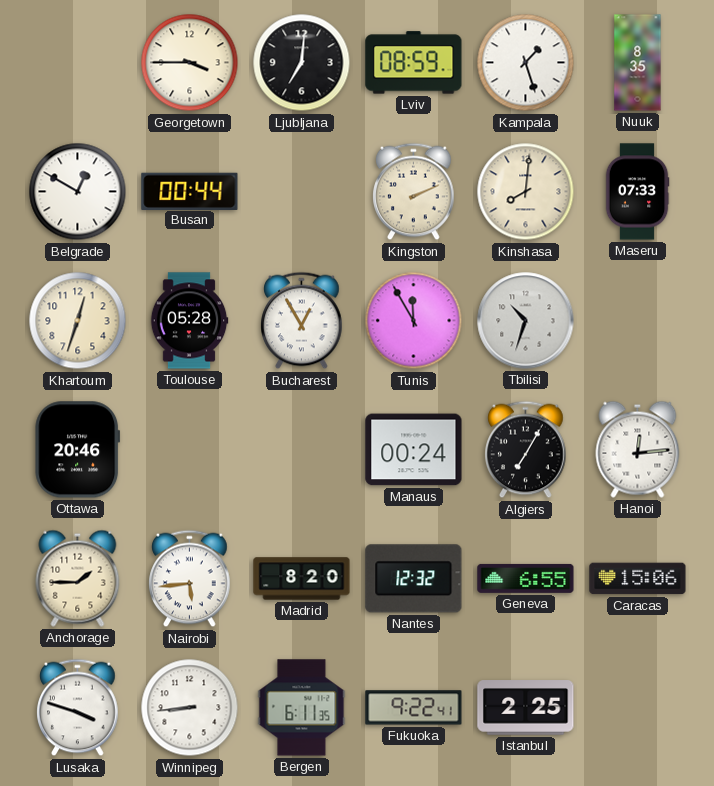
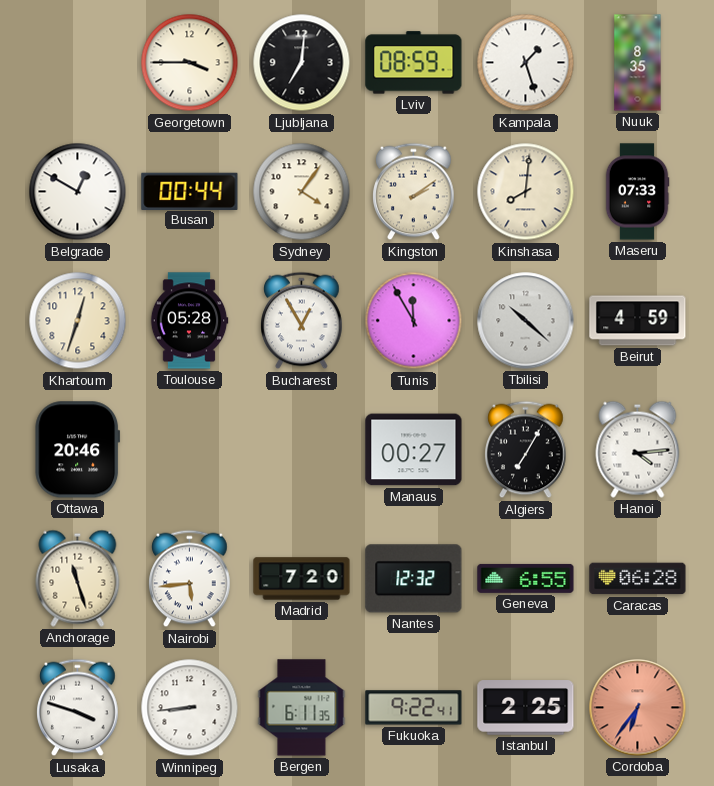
Sydney: none -> 4:06 (302, 192)
Kingston: 2:11 -> 2:09 (414, 192)
Tbilisi: 10:33 -> 10:22 (526, 321)
Beirut: none -> 4:59 (638, 321)
Manaus: 00:24 -> 00:27 (414, 450)
Hanoi: 12:14 -> 4:14 (638, 449)
Anchorage: 1:45 -> 11:27 (78, 578)
Madrid: 8:20 -> 7:20 (302, 579)
Caracas: 15:06 -> 06:28 (638, 579)
Cordoba: none -> 6:36 (638, 708)
